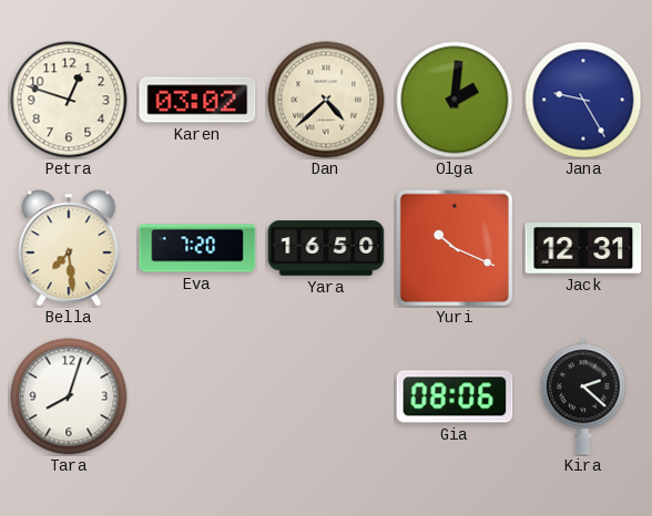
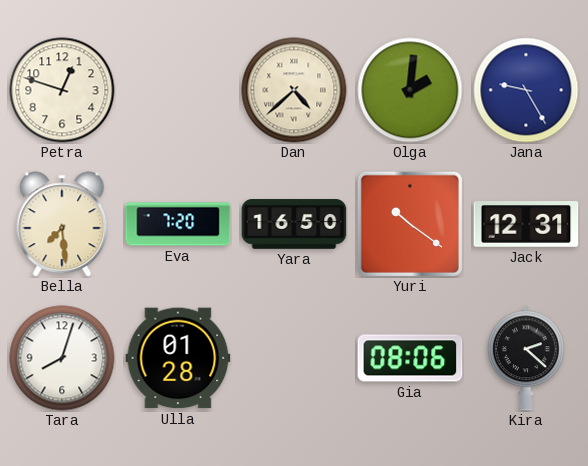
Karen: 03:02 -> none (197, 100)
Yuri: 10:19 -> 10:21 (410, 224)
Ulla: none -> 01:28 (178, 358)
